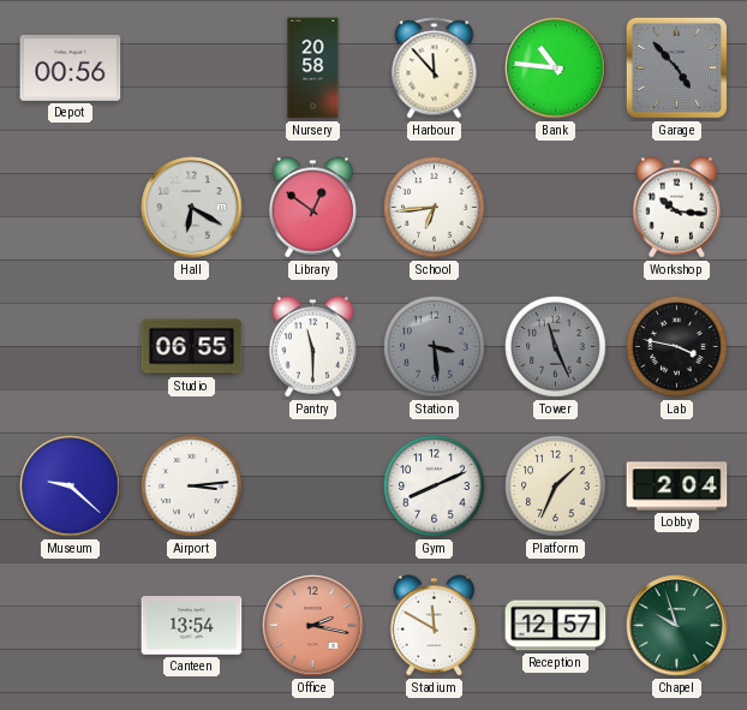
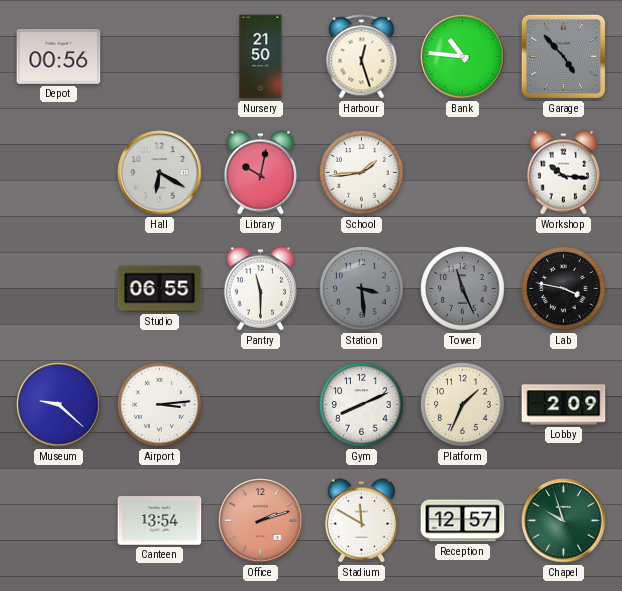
Nursery: 20:58 -> 21:50 (261, 57)
Harbour: 11:53 -> 12:27 (362, 57)
Library: 12:51 -> 10:02 (261, 173)
School: 6:44 -> 1:44 (362, 173)
Lobby: 2:04 -> 2:09 (564, 405)
Office: 2:17 -> 2:12 (261, 521)
